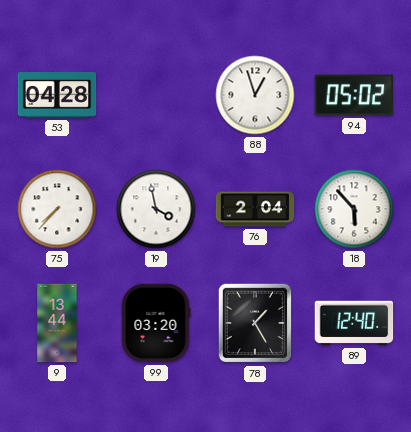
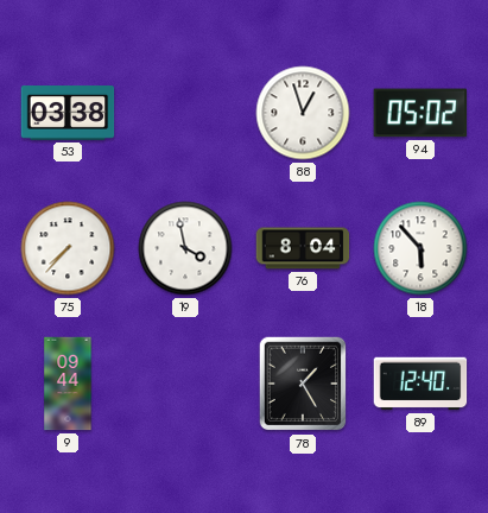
53: 04:28 -> 03:38 (68, 114)
76: 2:04 -> 8:04 (303, 248)
9: 13:44 -> 09:44 (68, 384)
99: 03:20 -> none (156, 323)
